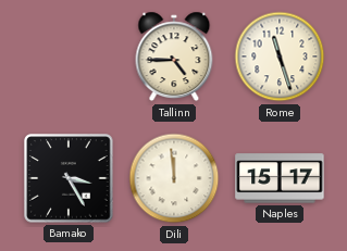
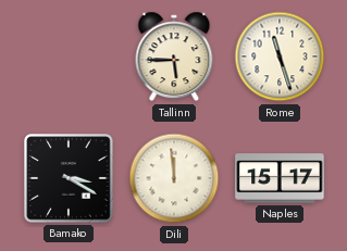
Tallinn: 4:45 -> 5:45 (174, 57)
Bamako: 3:25 -> 3:20 (69, 178)
